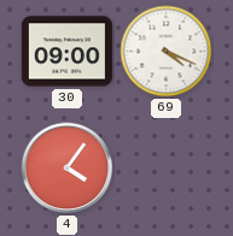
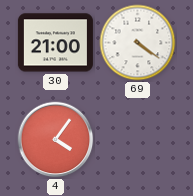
30: 09:00 -> 21:00 (55, 43)
69: 4:19 -> 4:21 (138, 43)
